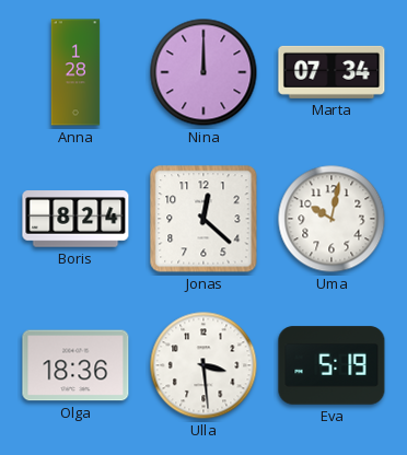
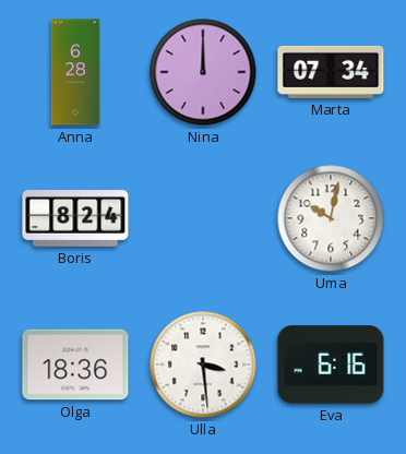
Anna: 1:28 -> 6:28 (75, 72)
Jonas: 12:22 -> none (203, 219)
Eva: 5:19 -> 6:16 (331, 365)
